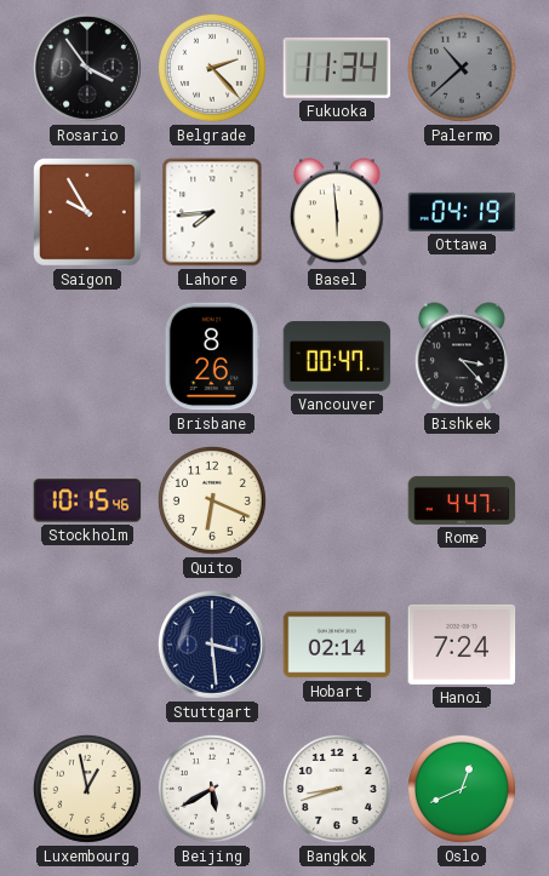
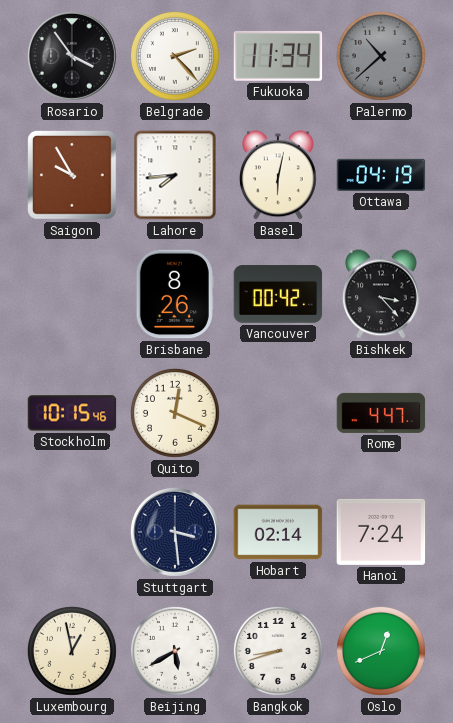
Basel: 5:59 -> 6:02 (278, 175)
Vancouver: 00:47 -> 00:42 (278, 294)
Quito: 6:19 -> 12:19 (175, 413)
